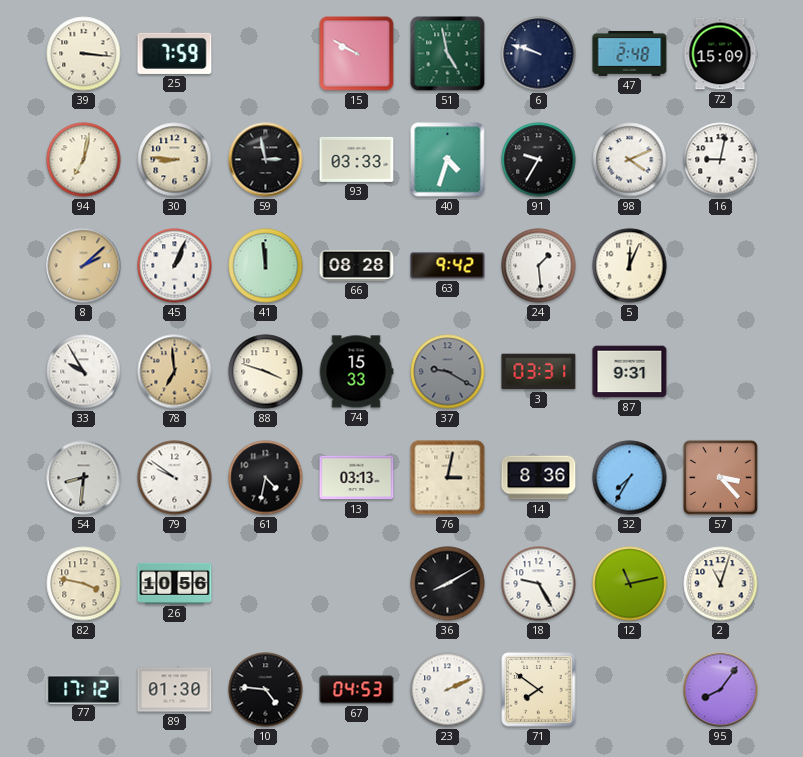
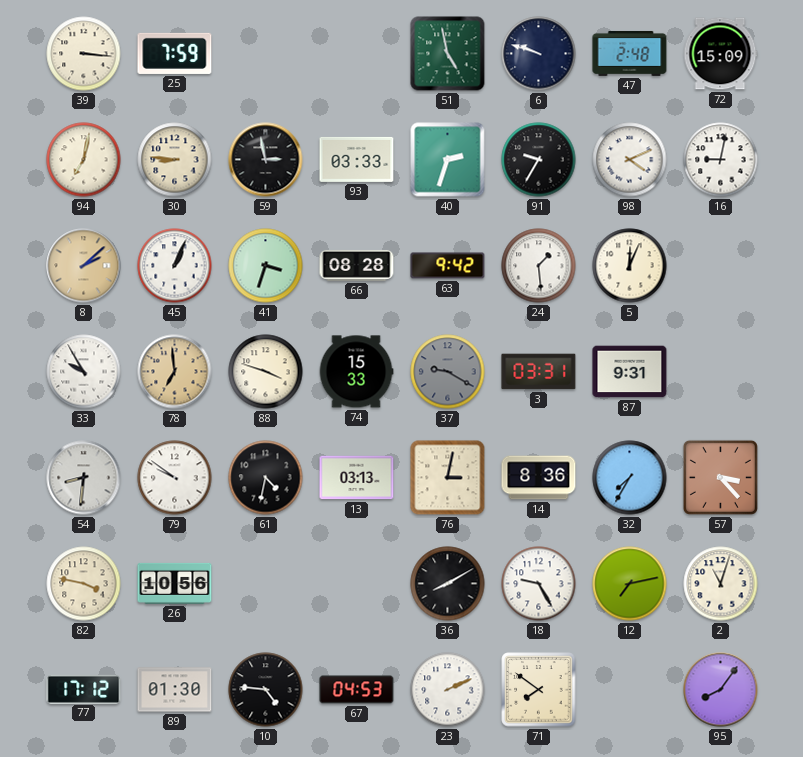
15: 9:50 -> none (357, 54)
40: 4:33 -> 2:33 (448, 160)
41: 11:59 -> 3:33 (266, 266)
12: 11:13 -> 7:13 (630, 584)
